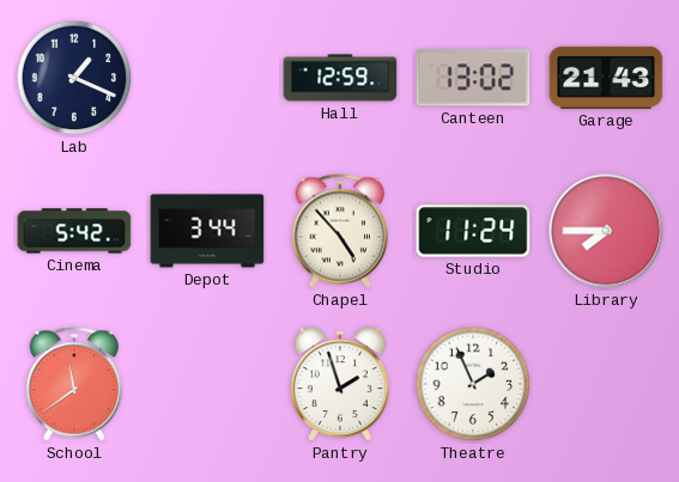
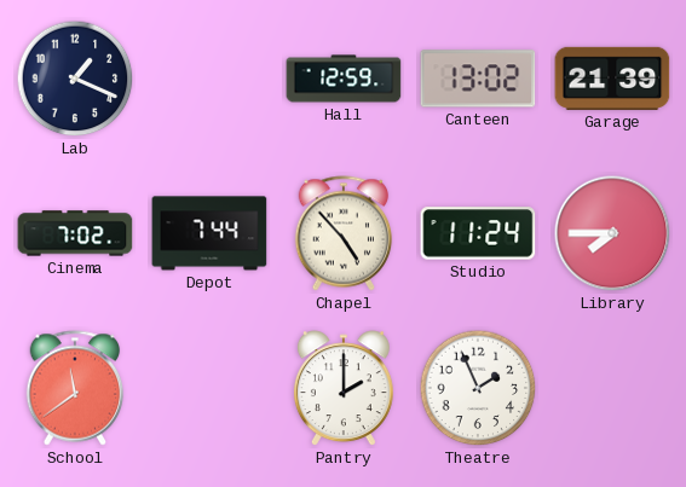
Garage: 21:43 -> 21:39 (612, 79)
Cinema: 5:42 -> 7:02 (75, 233)
Depot: 3:44 -> 7:44 (209, 233)
Pantry: 1:57 -> 2:00 (344, 389)
